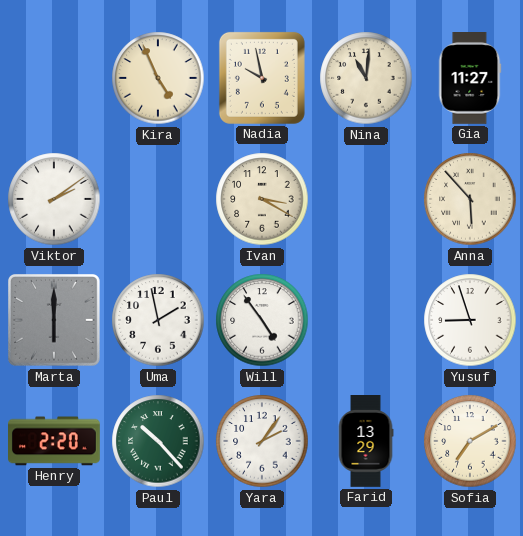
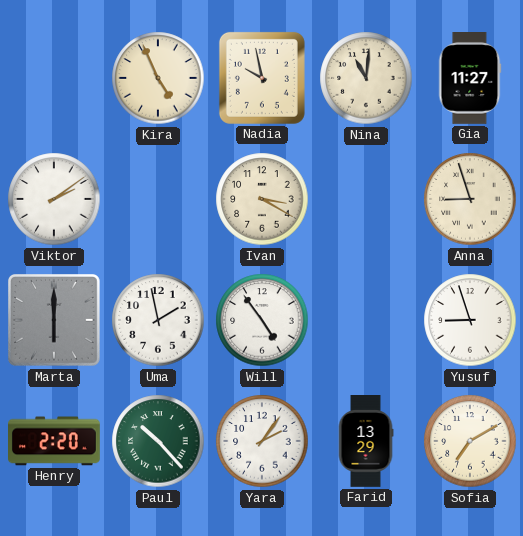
Anna: 5:53 -> 8:57 (470, 199)
